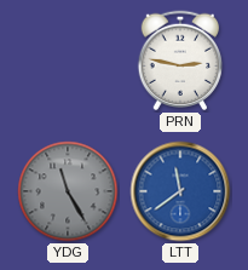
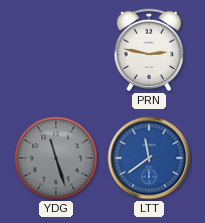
YDG: 11:25 -> 11:27 (56, 158)
